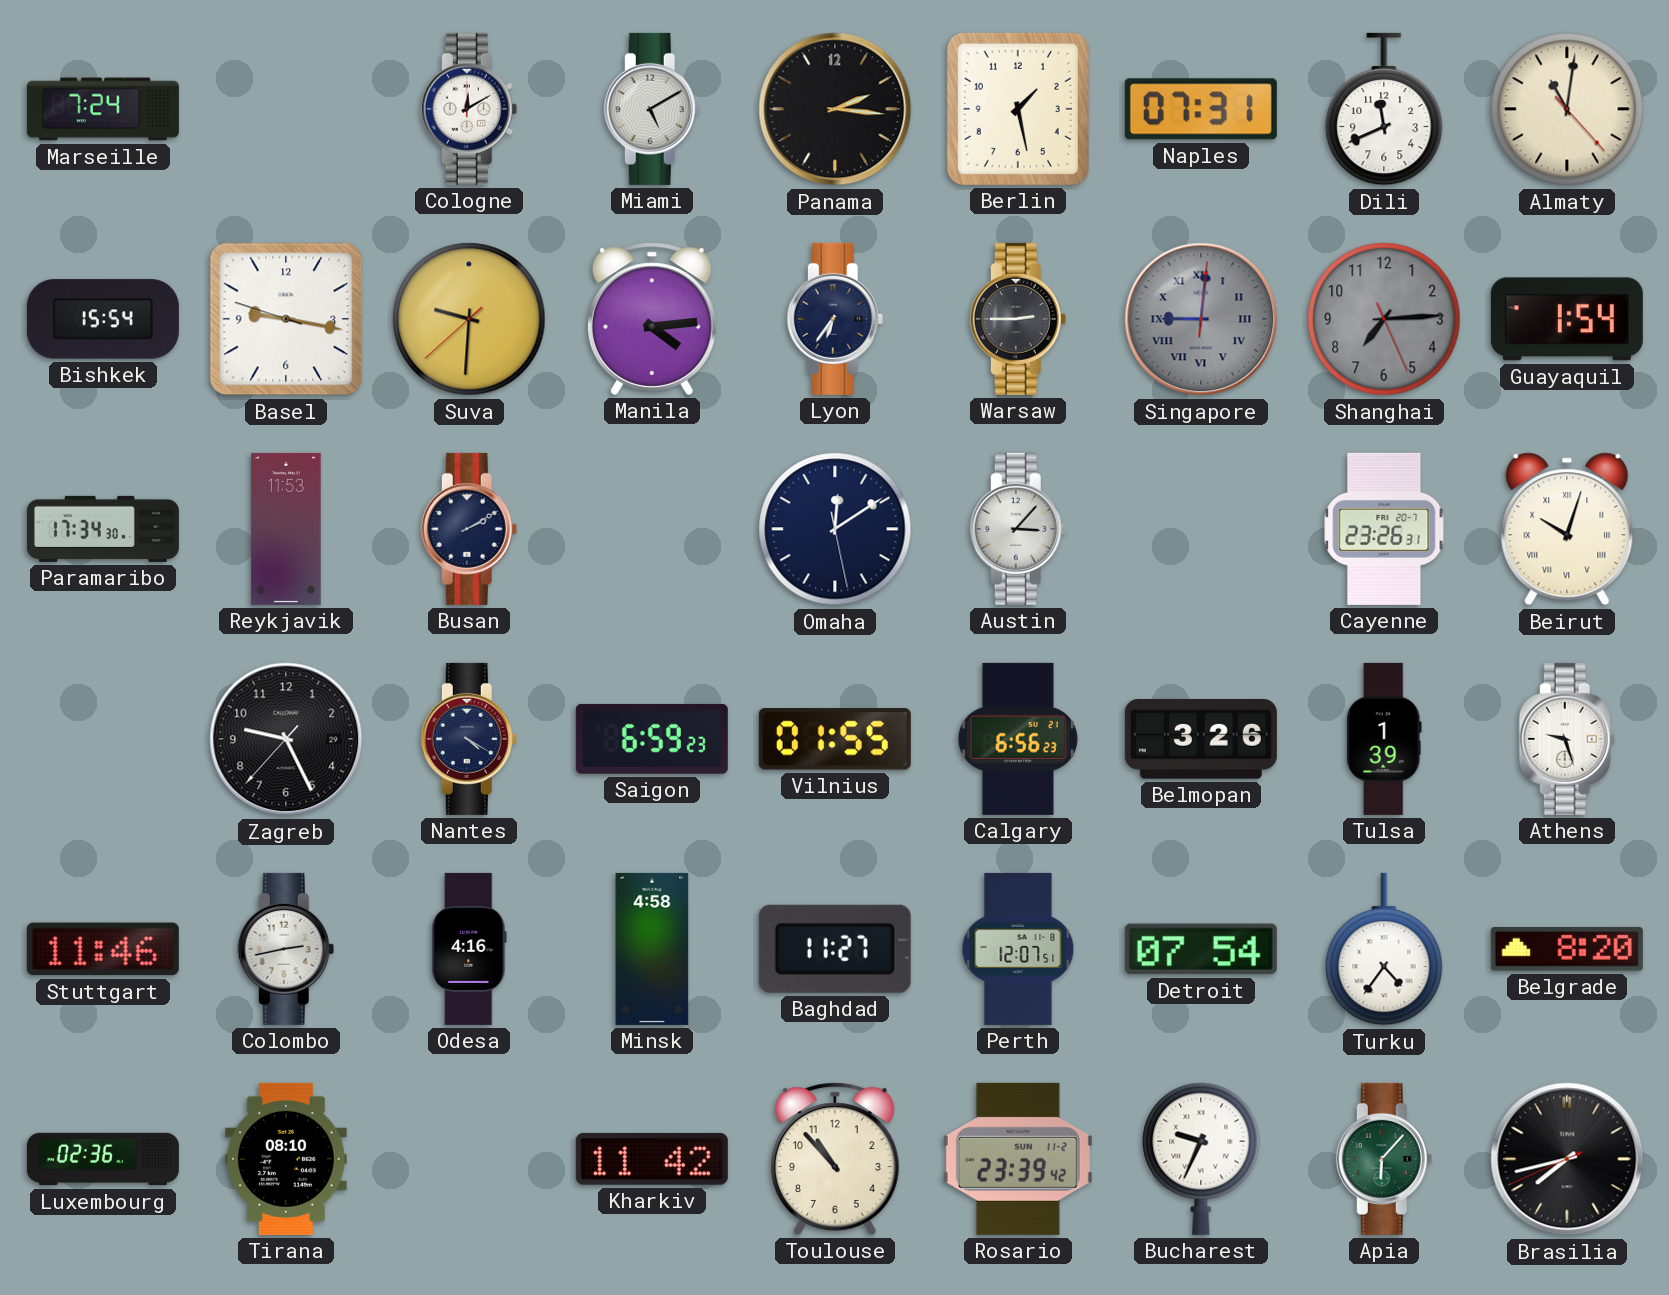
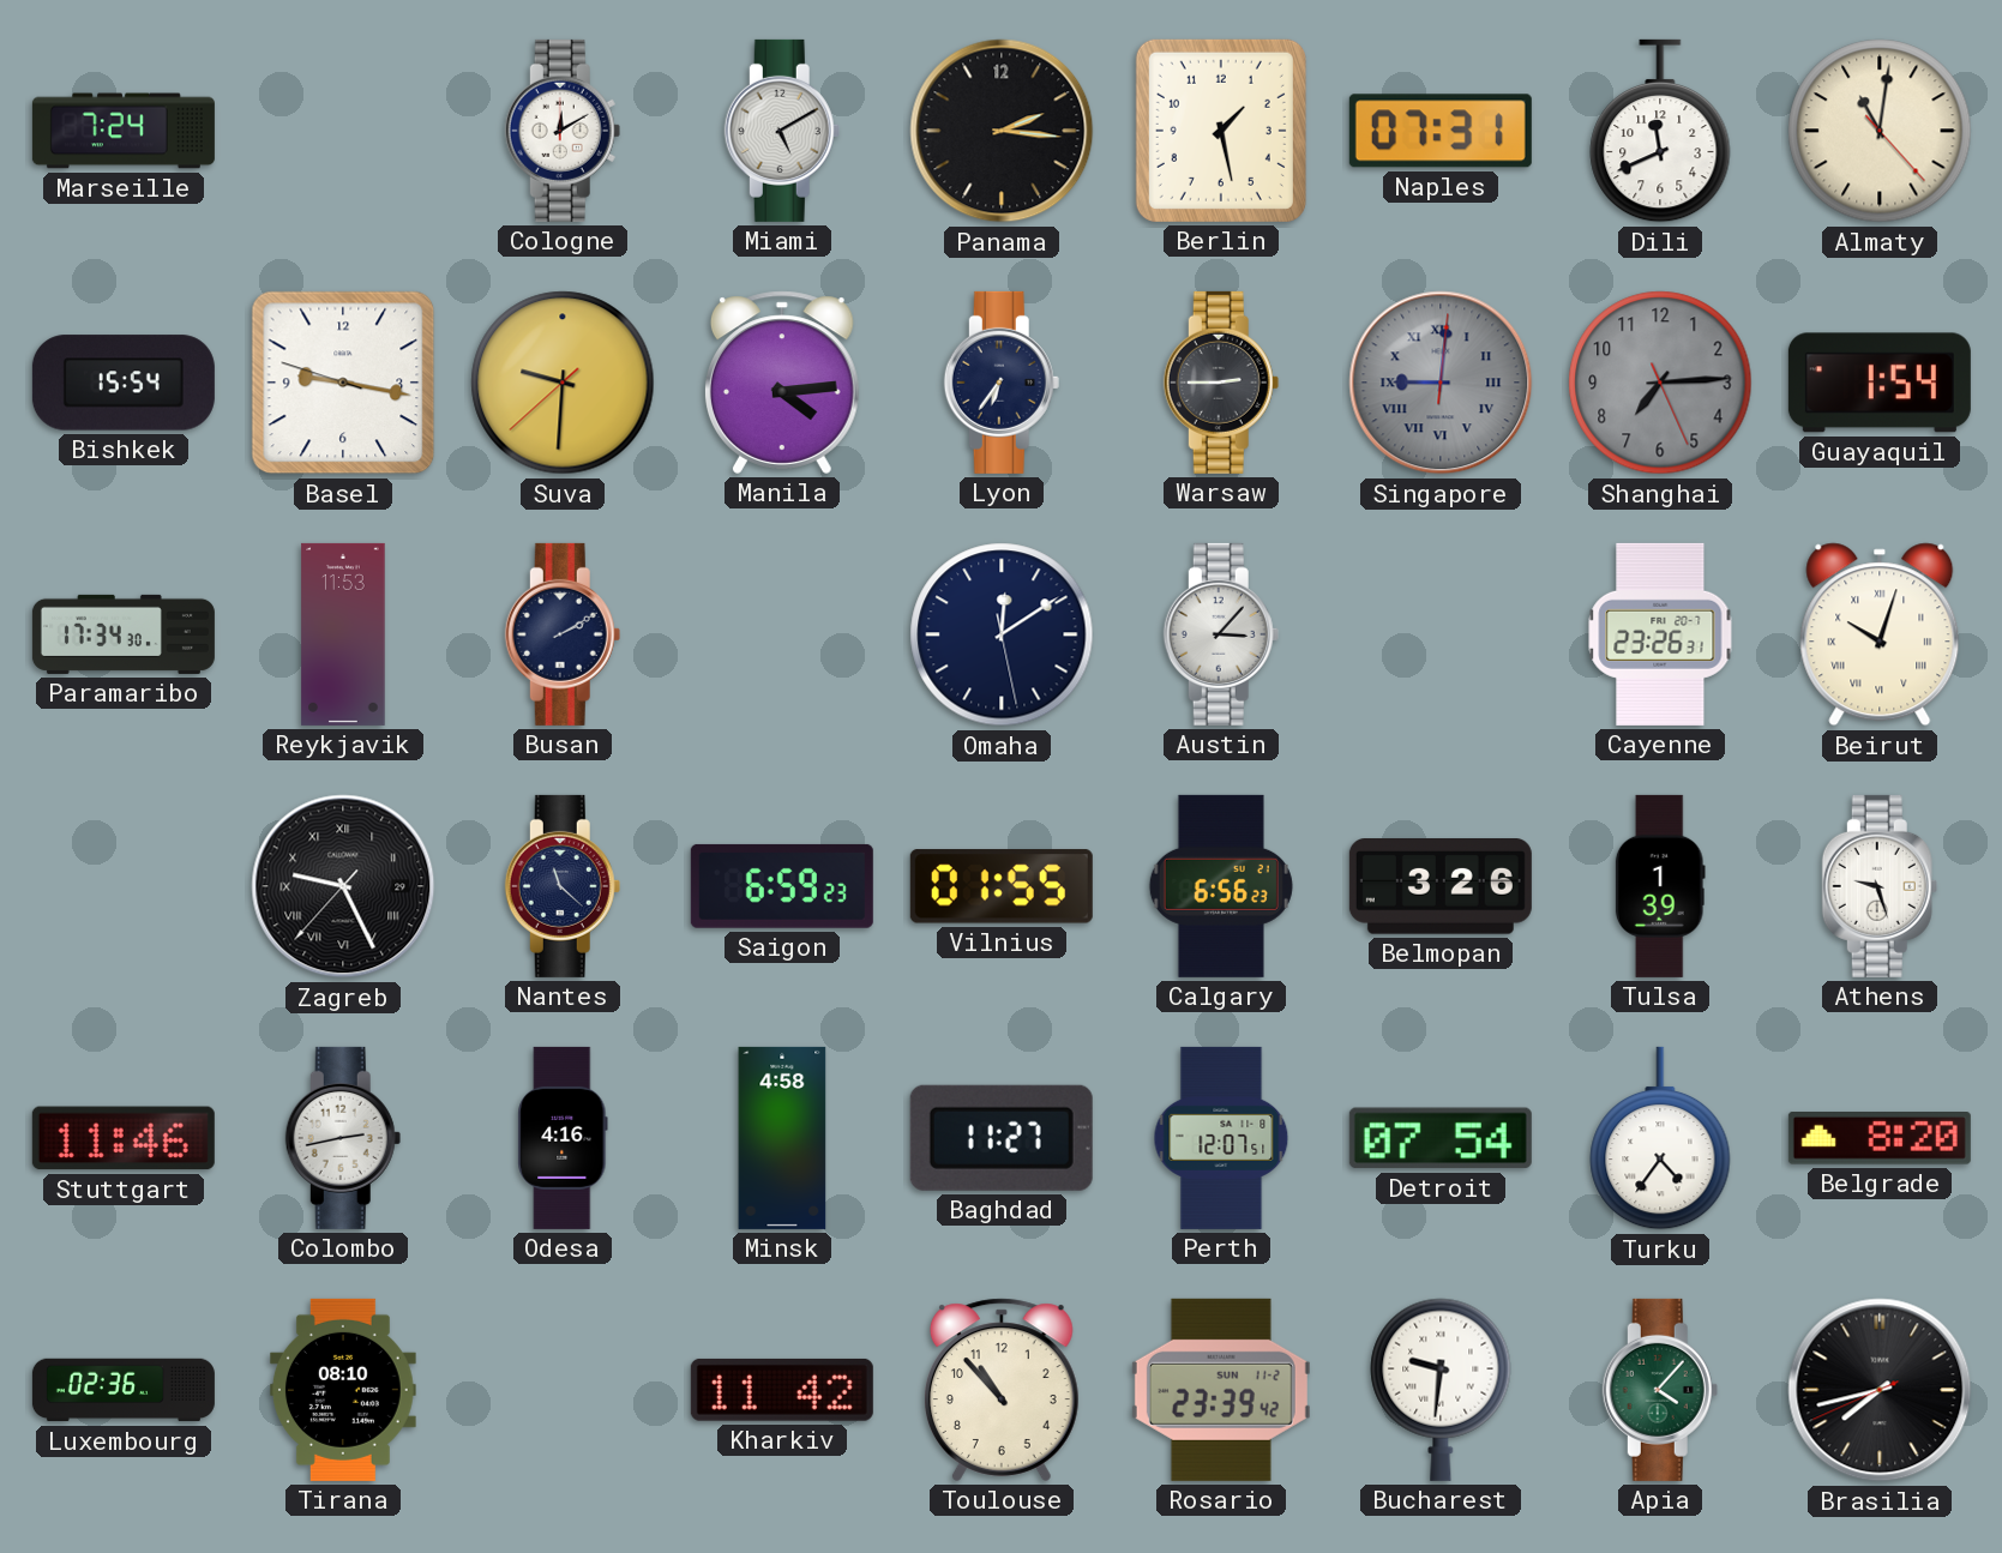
Zagreb numerals: Arabic -> Roman (343, 886)
Nantes: 4:20 -> 11:22 (563, 886)
Bucharest: 9:34 -> 9:31 (1441, 1390)
Apia: 6:07 -> 4:07 (1660, 1390)
